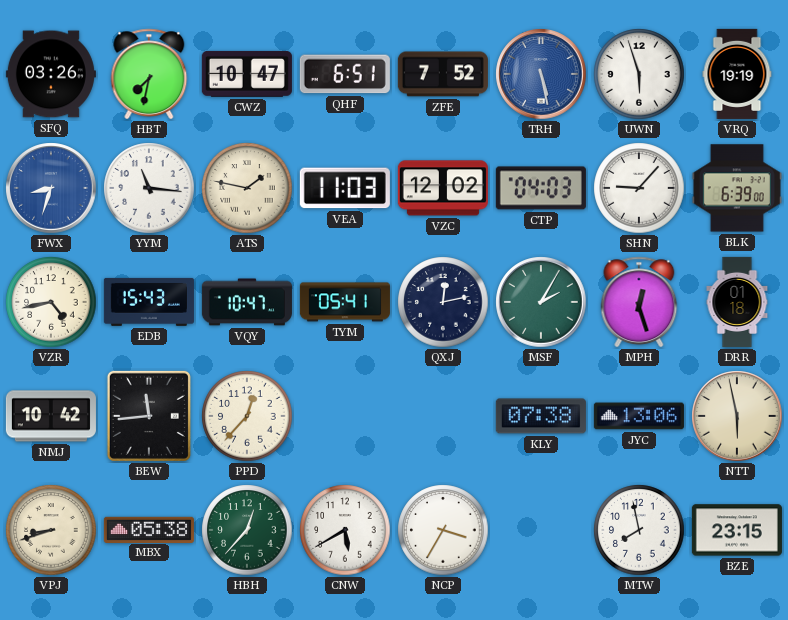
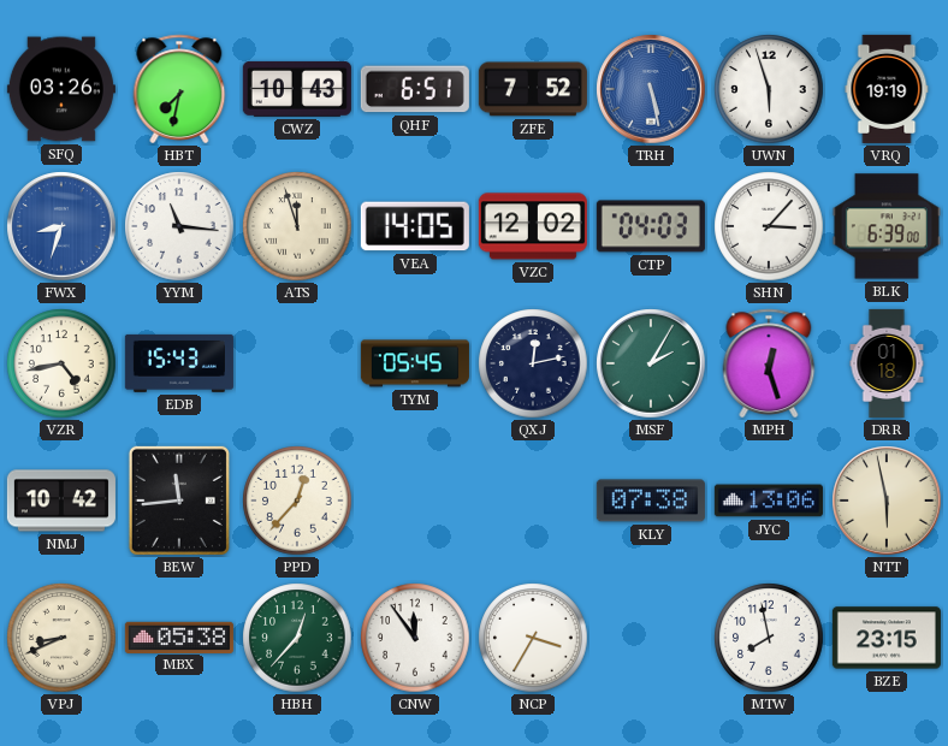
CWZ: 10:47 -> 10:43 (297, 89)
ATS: 1:47 -> 11:57 (297, 226)
VEA: 11:03 -> 14:05 (415, 226)
SHN: 9:07 -> 3:07 (769, 226)
VQY: 10:47 -> none (247, 302)
TYM: 05:41 -> 05:45 (415, 363)
VPJ: 8:42 -> 8:41 (61, 638)
CNW: 5:40 -> 11:54 (415, 638)
